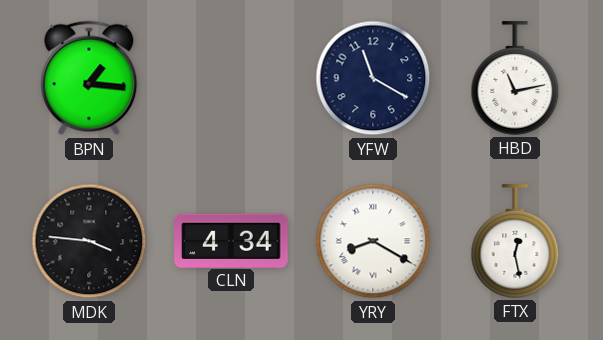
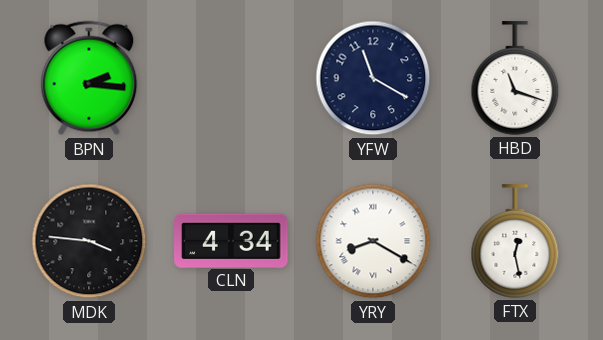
BPN: 1:16 -> 2:16 (89, 78)
HBD: 11:13 -> 11:18 (515, 78)
